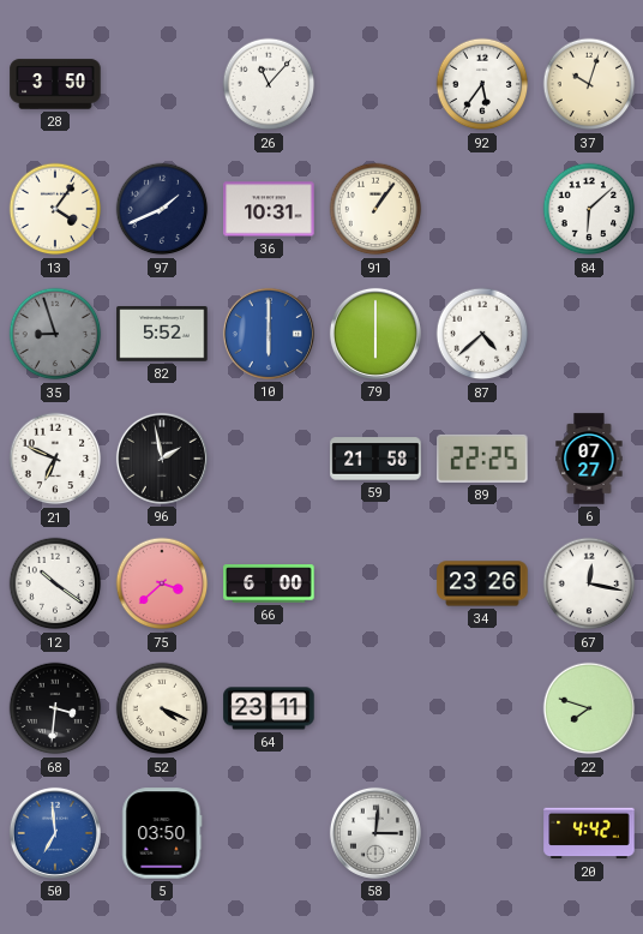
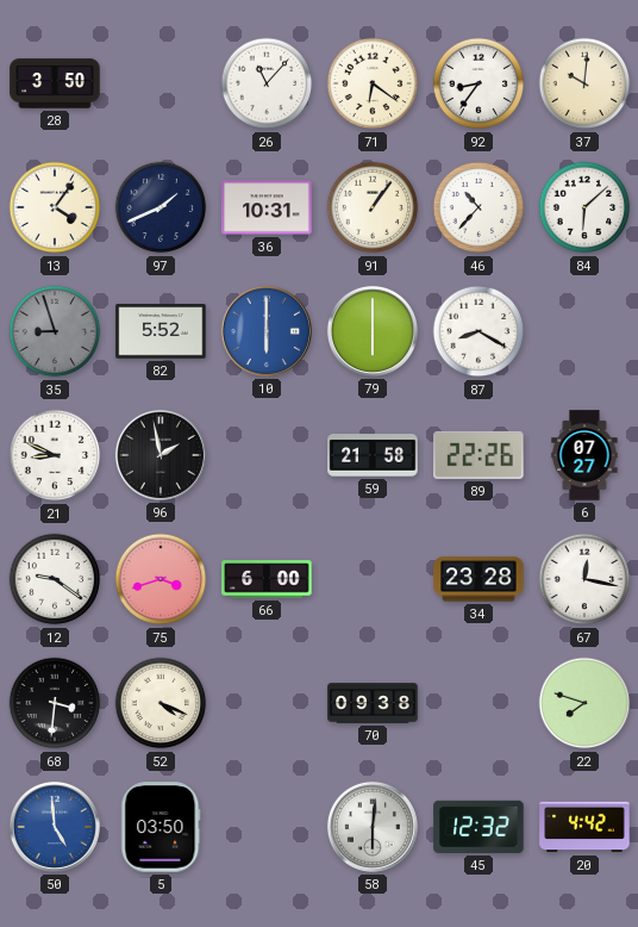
71: none -> 6:21 (373, 83)
92: 5:36 -> 8:36 (478, 83)
37: 10:03 -> 10:01 (584, 83)
46: none -> 10:37 (478, 207)
87: 4:38 -> 8:20 (478, 331)
21: 6:49 -> 8:49 (55, 455)
89: 22:25 -> 22:26 (478, 455)
12: 10:21 -> 9:21 (55, 579)
75: 3:38 -> 3:42 (161, 579)
34: 23:26 -> 23:28 (478, 579)
64: 23:11 -> none (269, 708)
70: none -> 09:38 (373, 703)
50: 6:59 -> 4:59 (55, 827)
58: 3:01 -> 6:01 (373, 827)
45: none -> 12:32 (478, 827)
